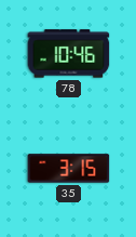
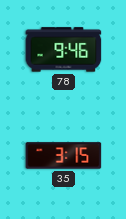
78: 10:46 -> 9:46 (64, 50)
